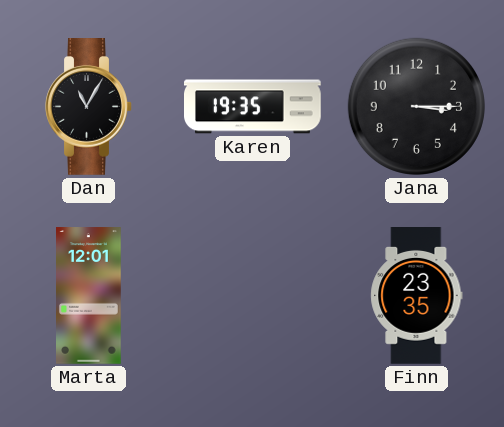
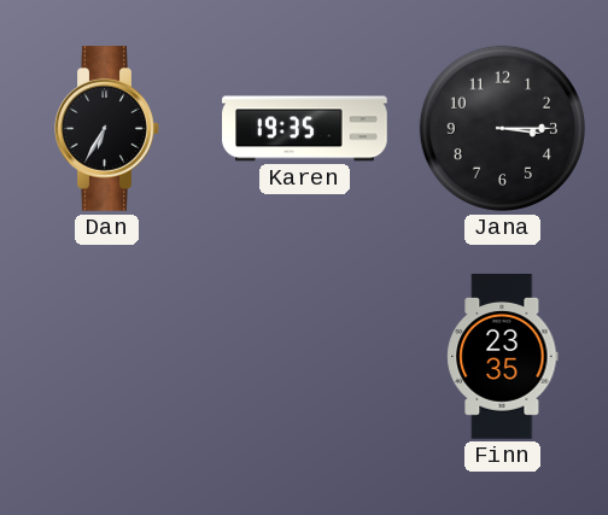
Dan: 11:05 -> 6:35 (107, 129)
Marta: 12:01 -> none (89, 296)
